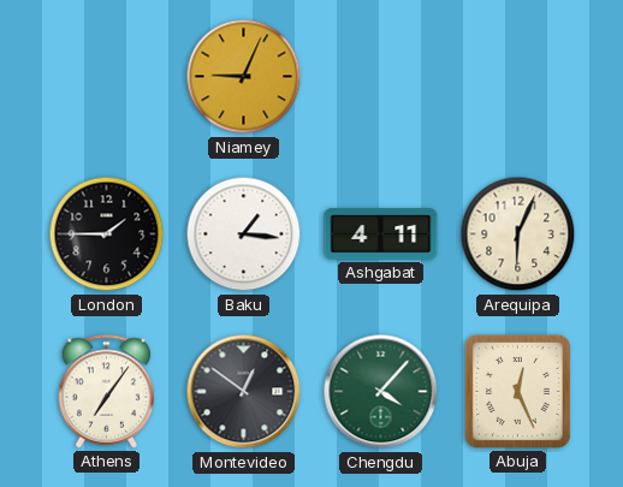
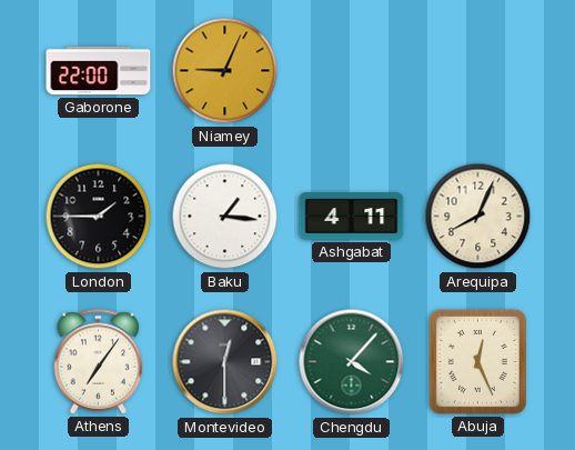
Gaborone: none -> 22:00 (99, 71)
Arequipa: 6:04 -> 8:04 (478, 217)
Montevideo: 12:51 -> 12:30 (225, 362)
